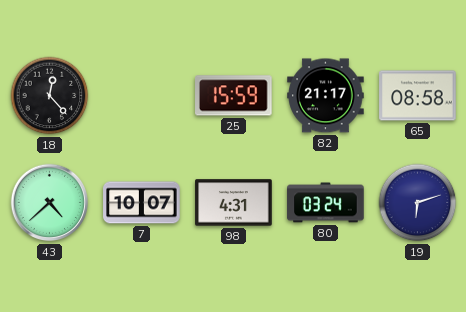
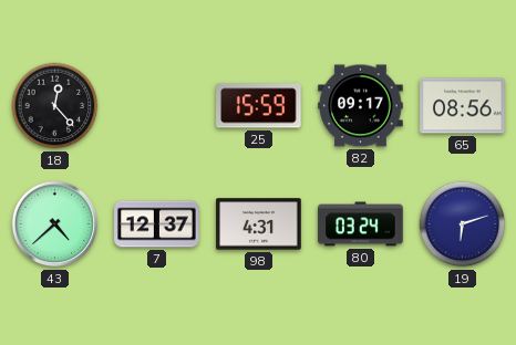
82: 21:17 -> 09:17 (361, 106)
65: 08:58 -> 08:56 (463, 106)
7: 10:07 -> 12:37 (157, 224)
